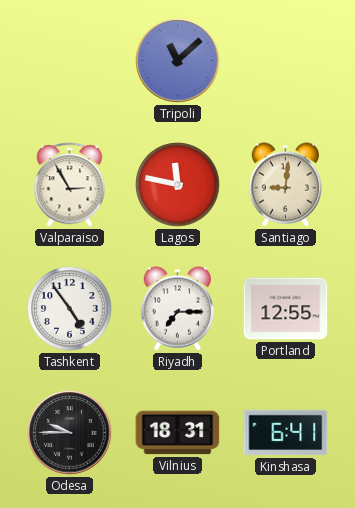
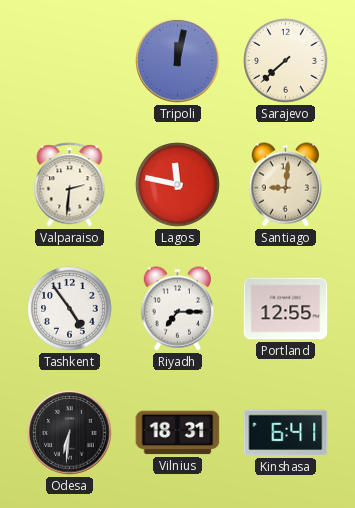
Tripoli: 11:08 -> 12:02 (178, 61)
Sarajevo: none -> 7:38 (286, 61)
Valparaiso: 2:55 -> 2:31 (70, 185)
Odesa: 9:45 -> 6:31 (70, 433)
